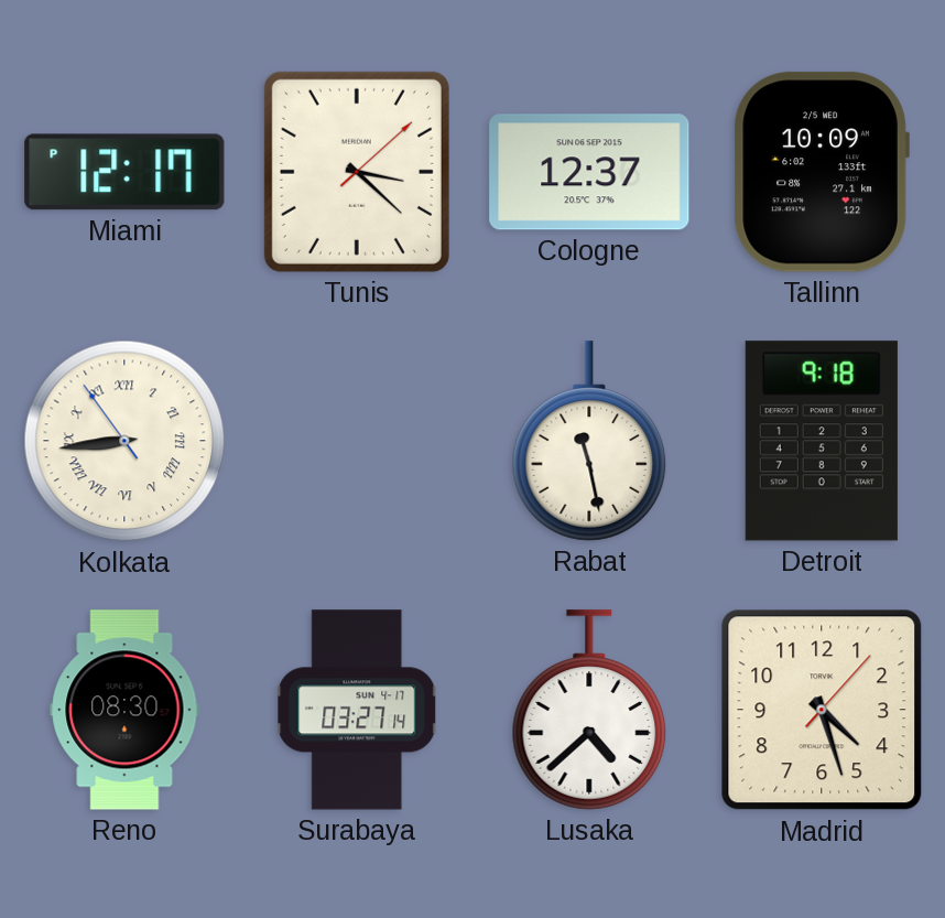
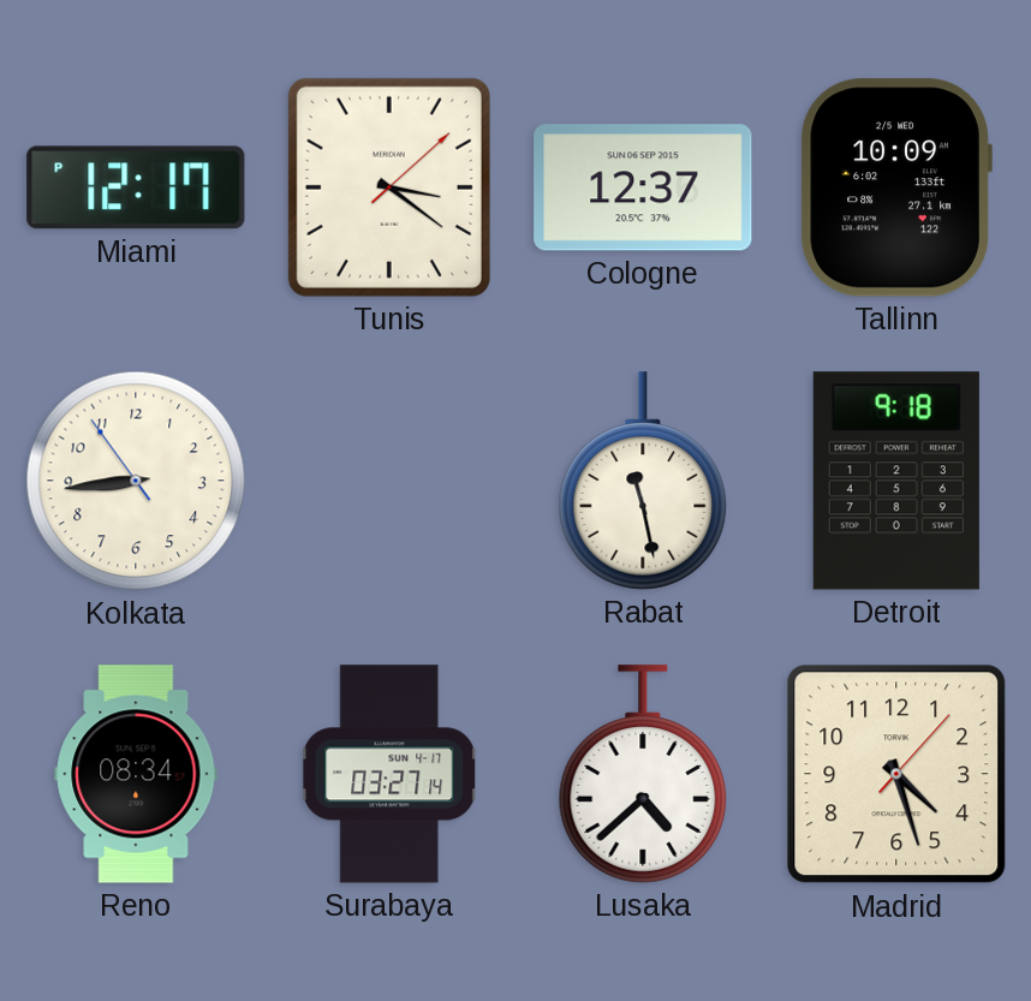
Tunis: 3:22 -> 3:21 (389, 187)
Kolkata numerals: Roman -> Arabic (136, 481)
Reno: 08:30 -> 08:34 (136, 774)
